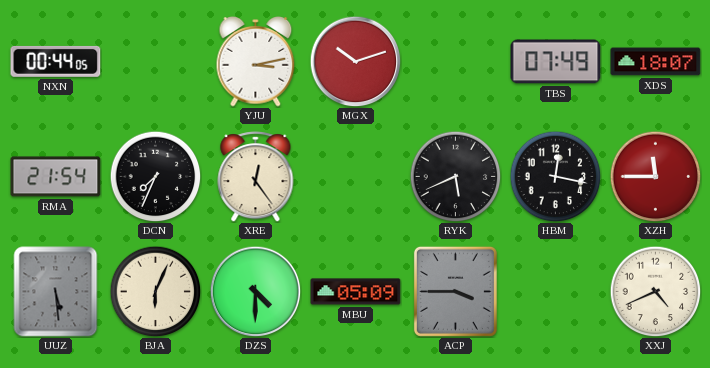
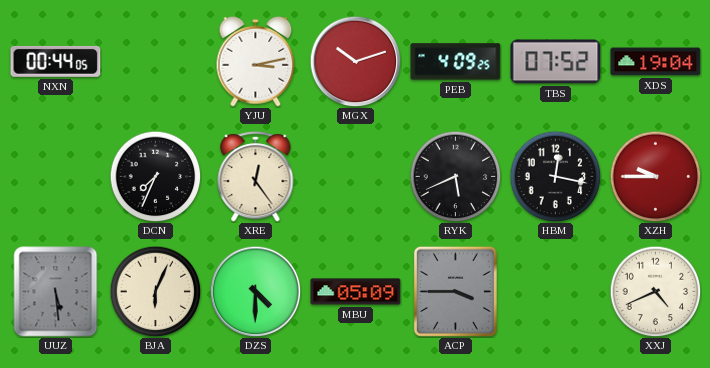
PEB: none -> 4:09 (456, 62)
TBS: 07:49 -> 07:52 (556, 62)
XDS: 18:07 -> 19:04 (656, 62)
RMA: 21:54 -> none (56, 177)
XZH: 11:45 -> 9:45 (655, 176)
